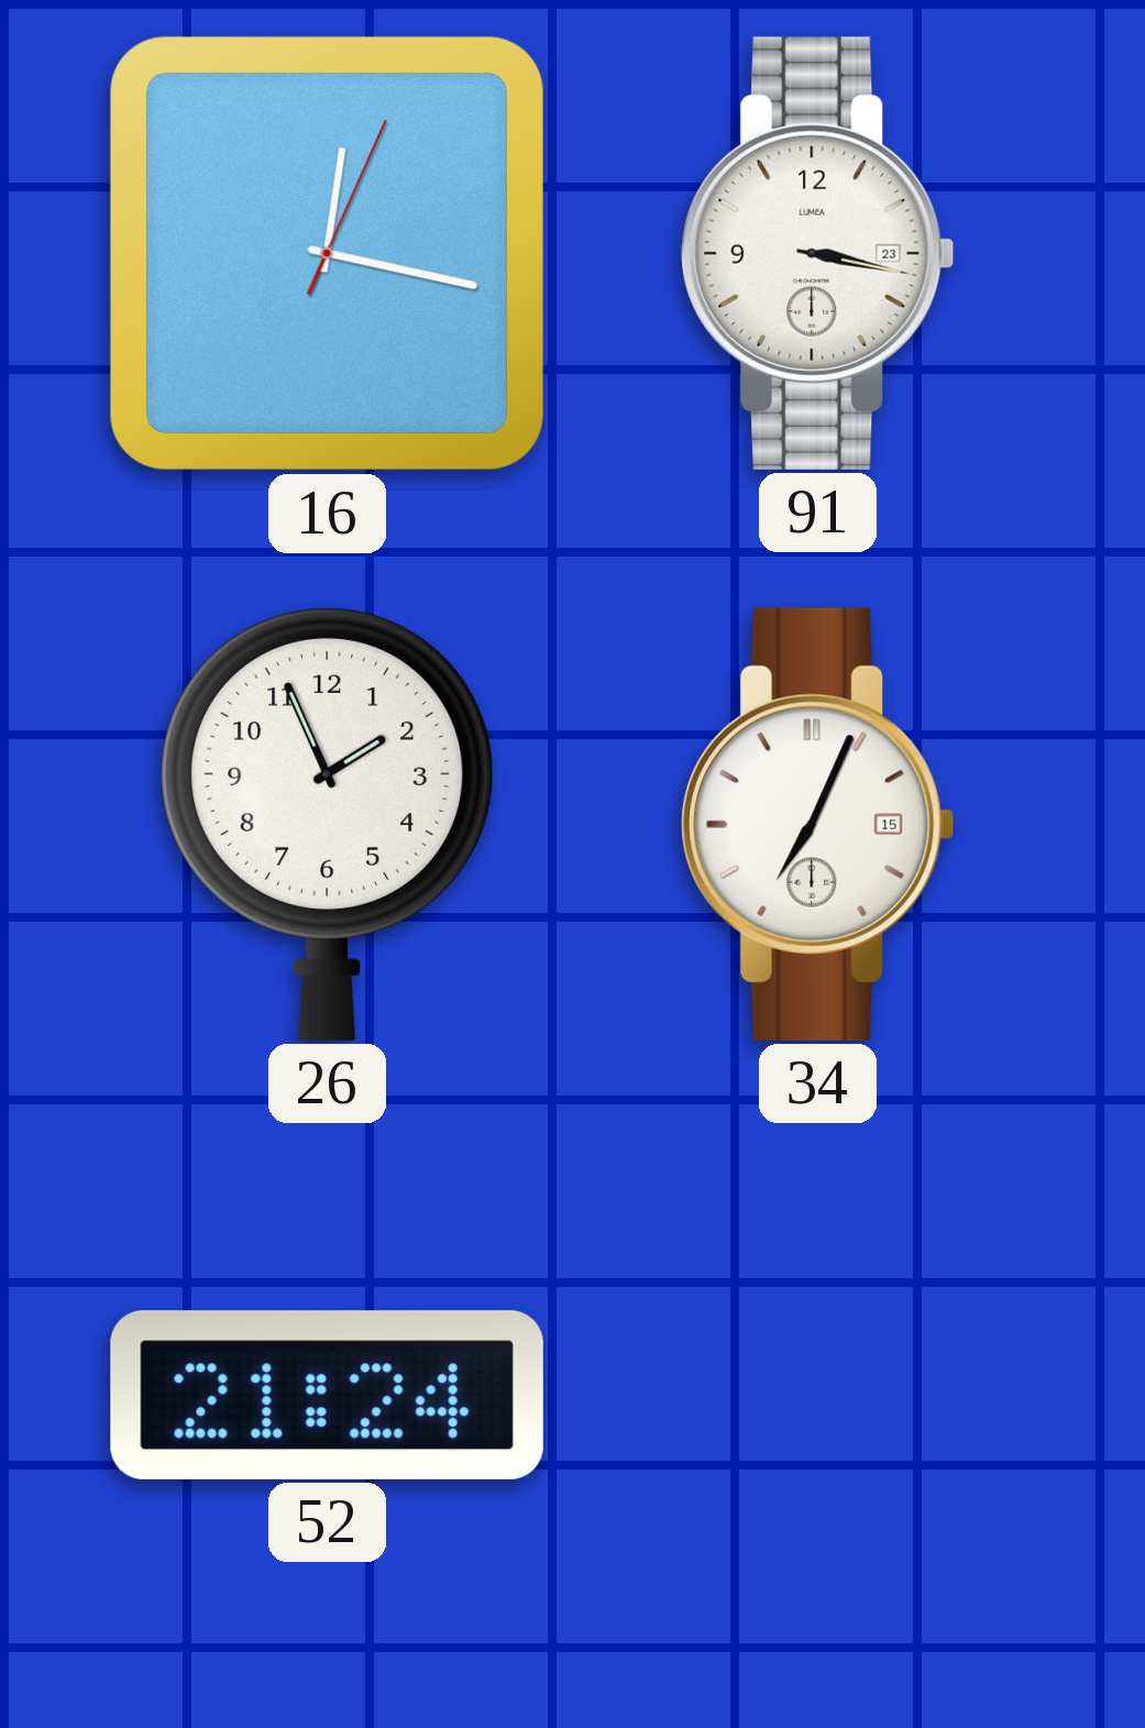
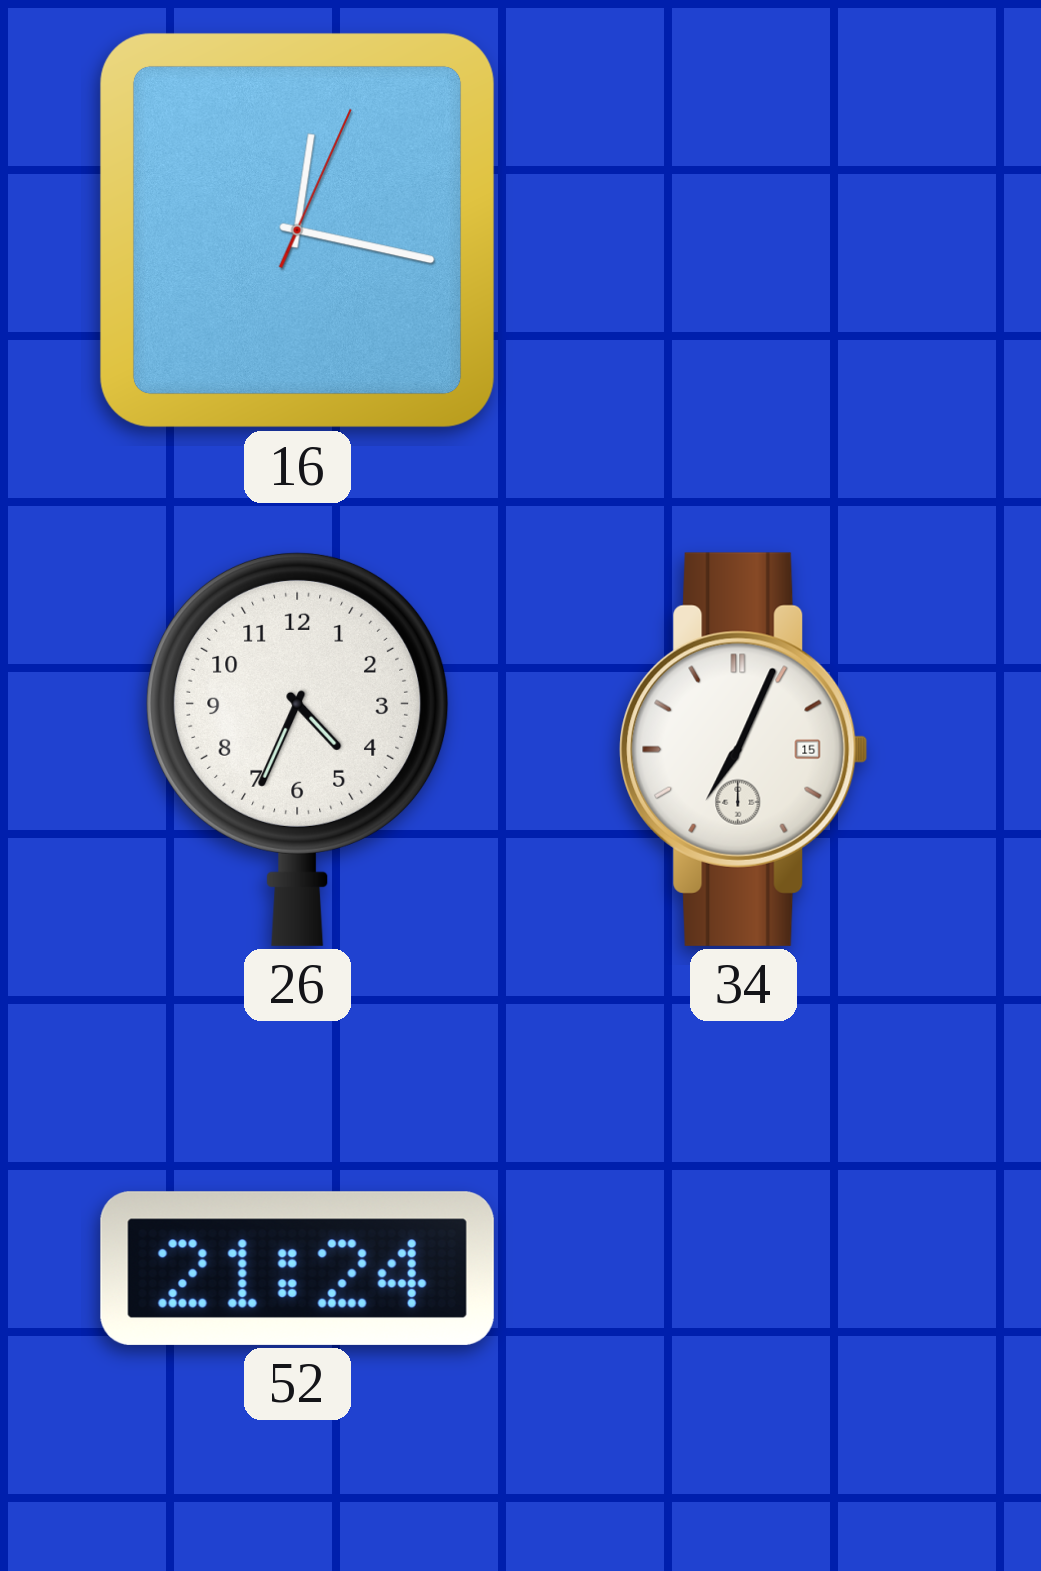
91: 3:17 -> none (818, 253)
26: 1:56 -> 4:34 (298, 749)
